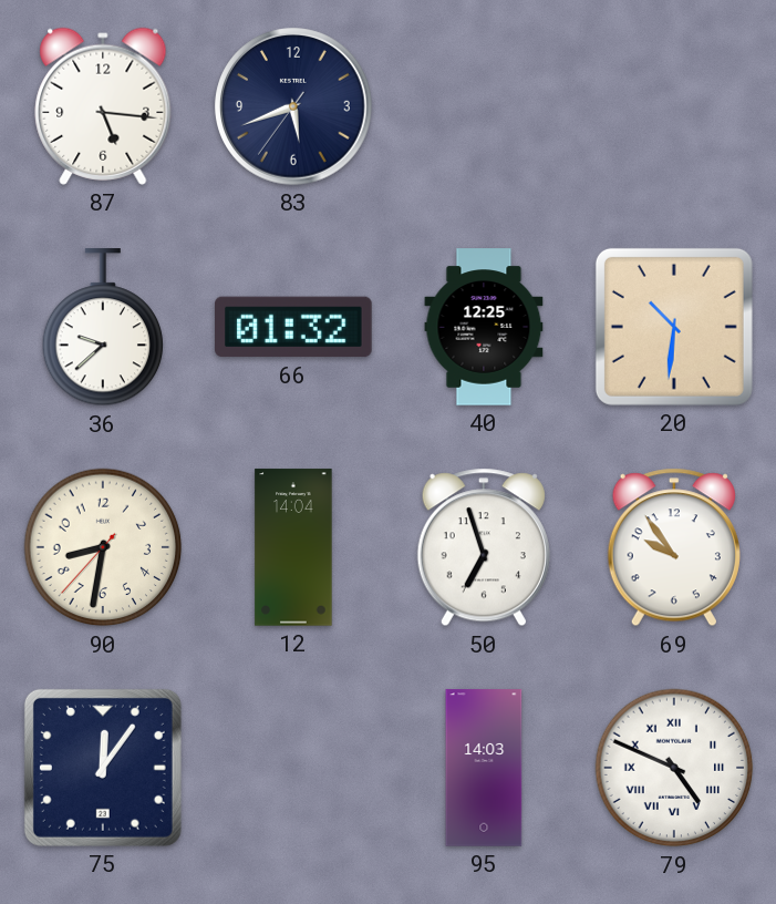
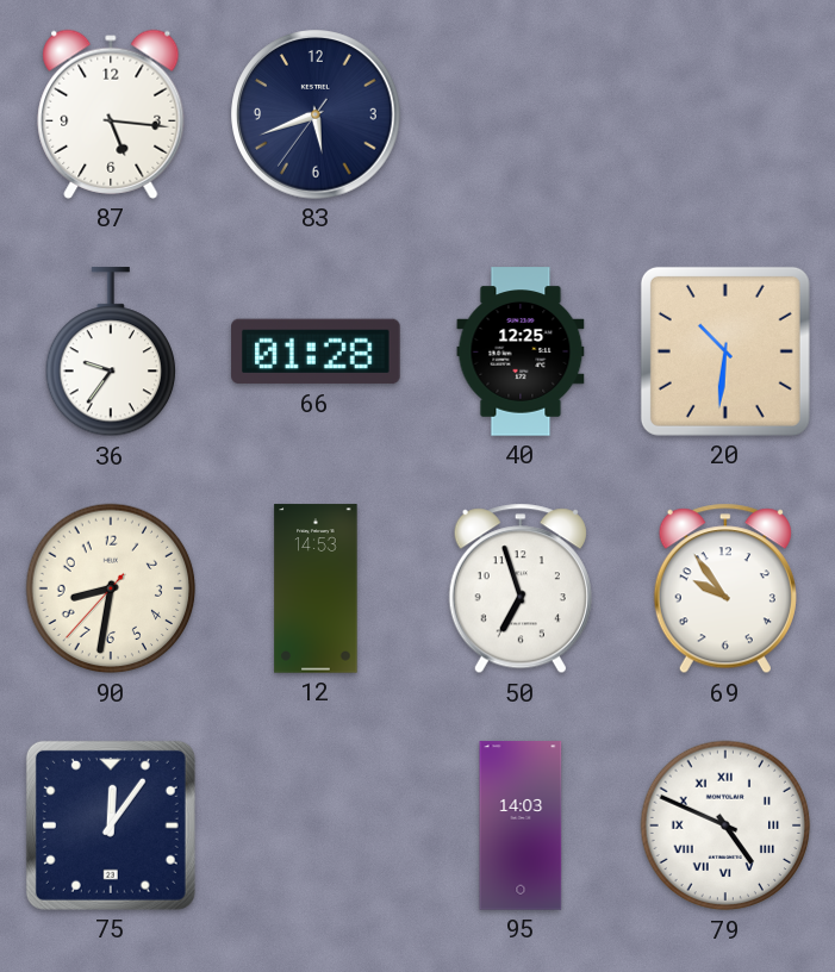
36: 9:38 -> 9:36 (110, 353)
66: 01:32 -> 01:28 (316, 351)
12: 14:04 -> 14:53 (316, 588)
